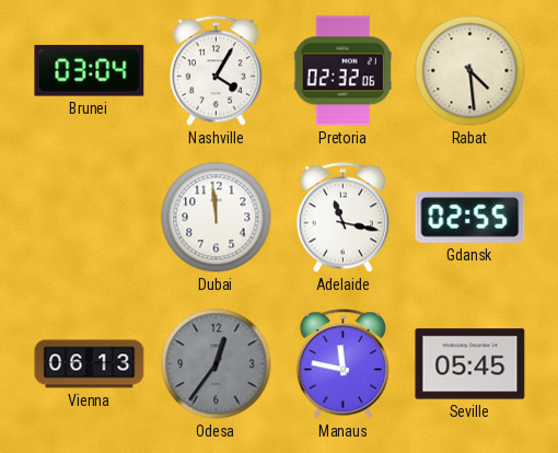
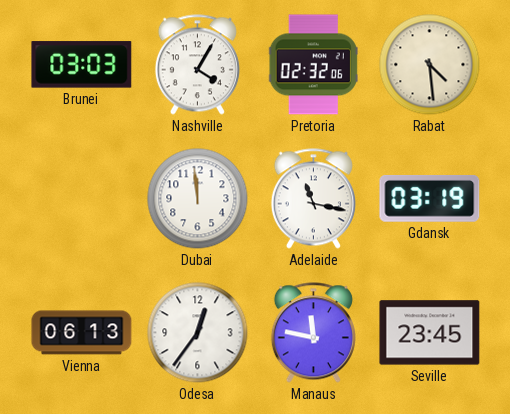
Brunei: 03:04 -> 03:03 (82, 65)
Gdansk: 02:55 -> 03:19 (430, 198)
Odesa dial: grey -> white (198, 333)
Seville: 05:45 -> 23:45 (430, 333)
